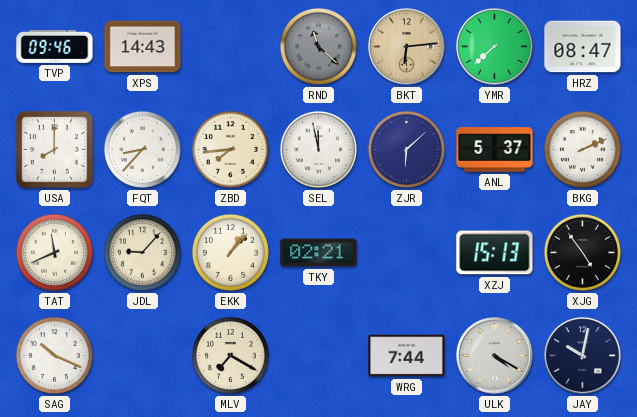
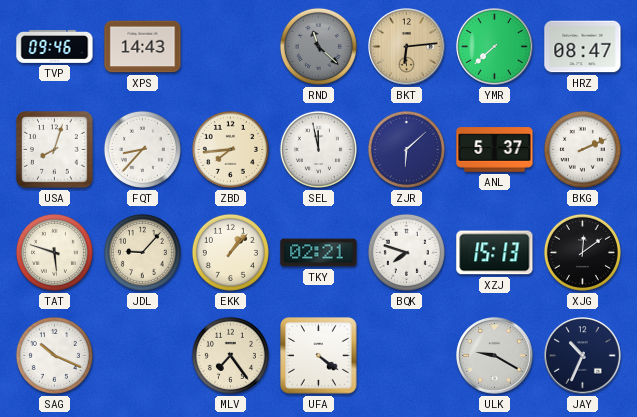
USA: 8:00 -> 8:03 (55, 150)
TAT: 11:41 -> 5:48 (54, 252)
BQK: none -> 7:48 (406, 252)
XJG: 4:54 -> 12:09 (582, 252)
MLV: 7:20 -> 7:24 (230, 355)
UFA: none -> 4:21 (319, 356)
WRG: 7:44 -> none (407, 356)
ULK: 4:20 -> 9:20 (495, 356)
JAY: 10:02 -> 10:34 (583, 356)
